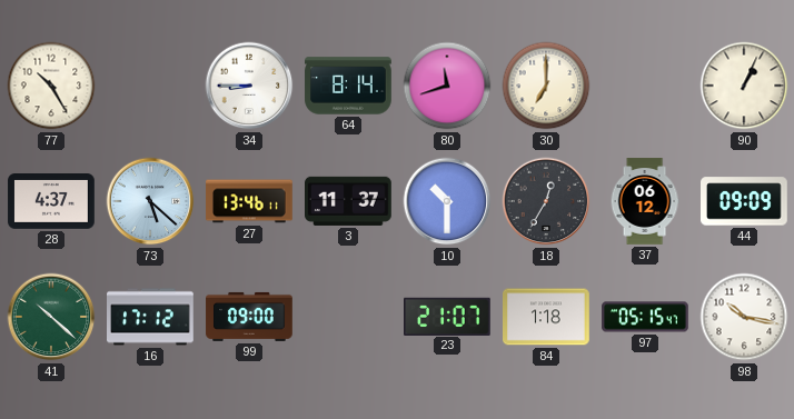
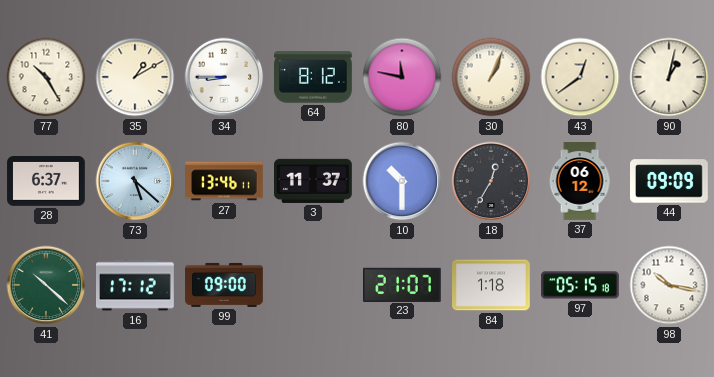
35: none -> 1:10 (135, 77)
64: 8:14 -> 8:12 (313, 77)
80: 11:42 -> 11:47 (402, 77)
30: 7:00 -> 1:04 (491, 77)
43: none -> 12:39 (580, 77)
90: 1:04 -> 1:02 (669, 77)
28: 4:37 -> 6:37 (46, 182)
97: 05:15:47 -> 05:15:18 (580, 285)
